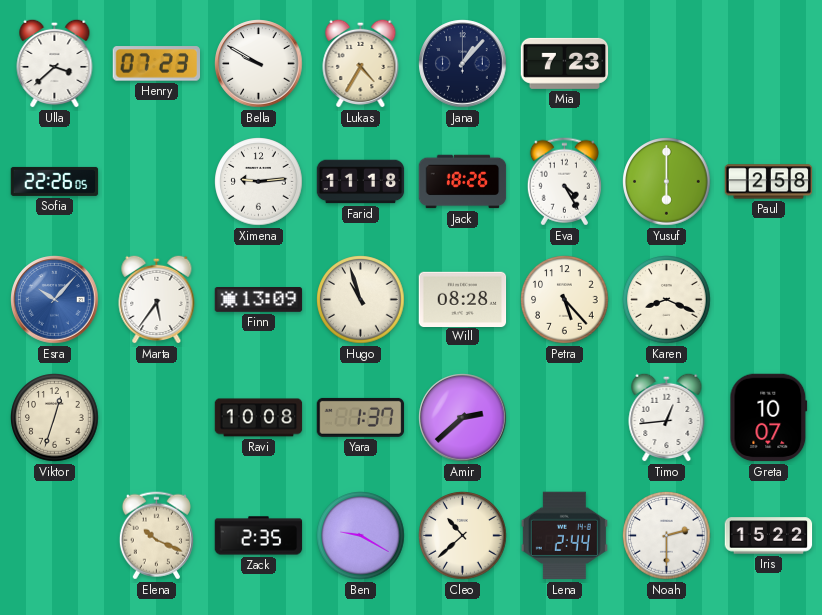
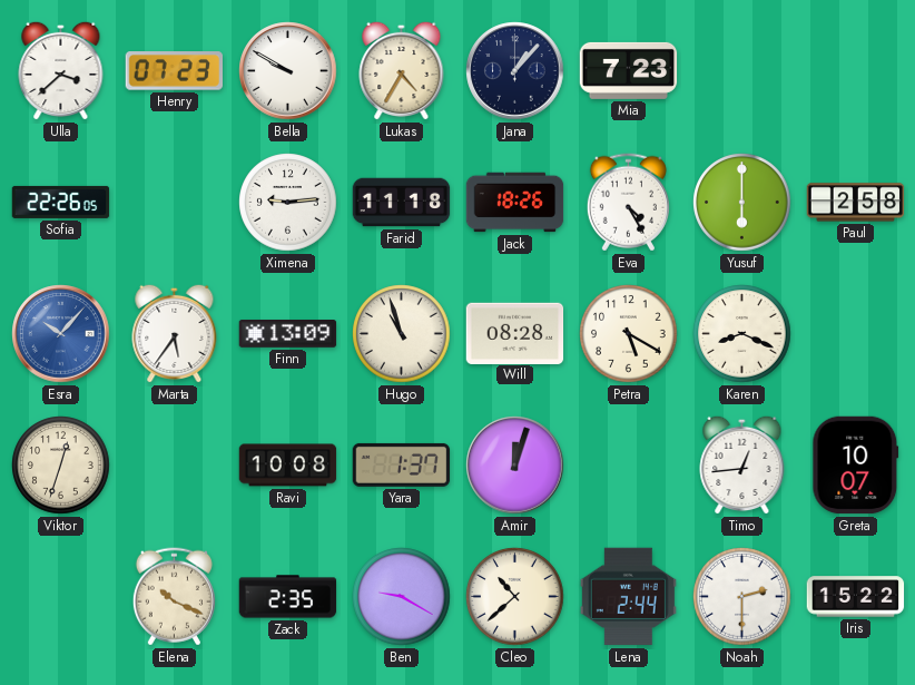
Petra: 5:23 -> 5:20 (629, 334)
Amir: 2:38 -> 12:03 (515, 466)
